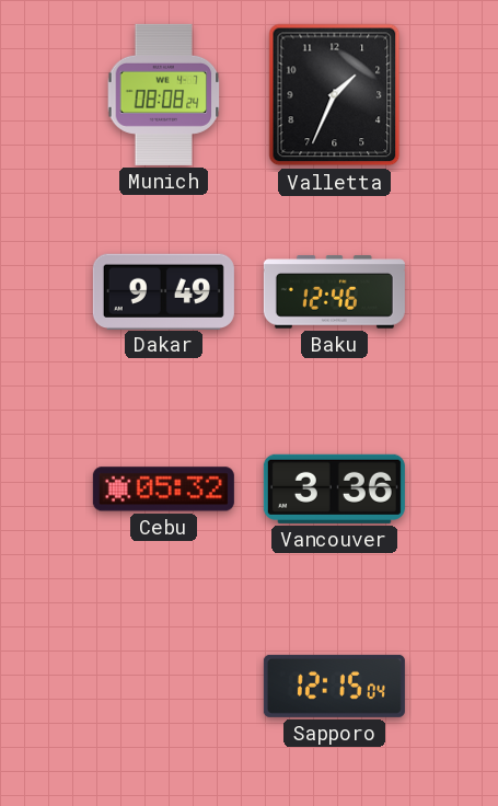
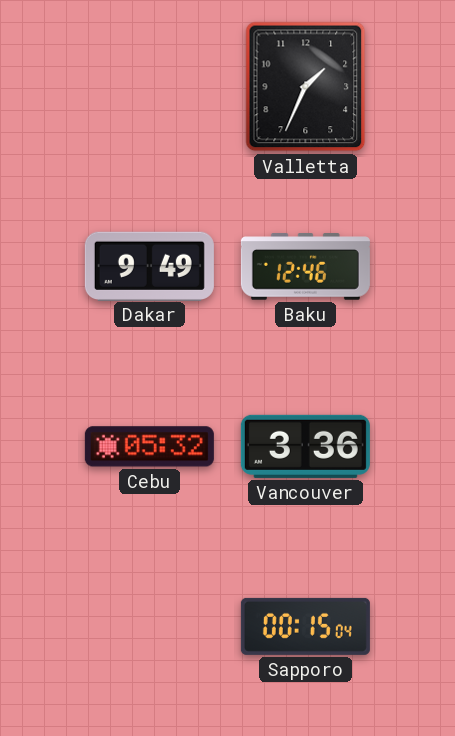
Munich: 08:08 -> none (164, 94)
Sapporo: 12:15 -> 00:15 (305, 626)
